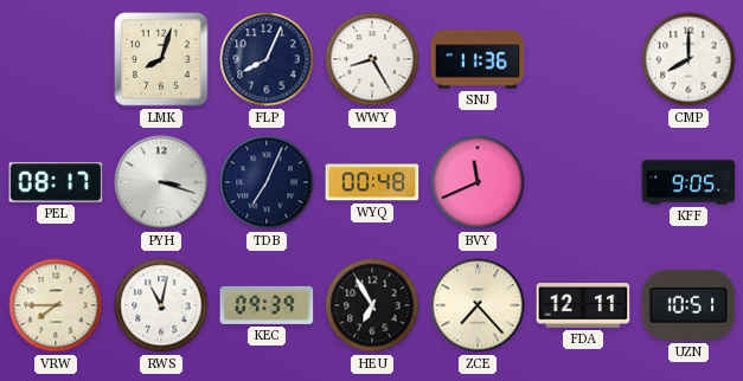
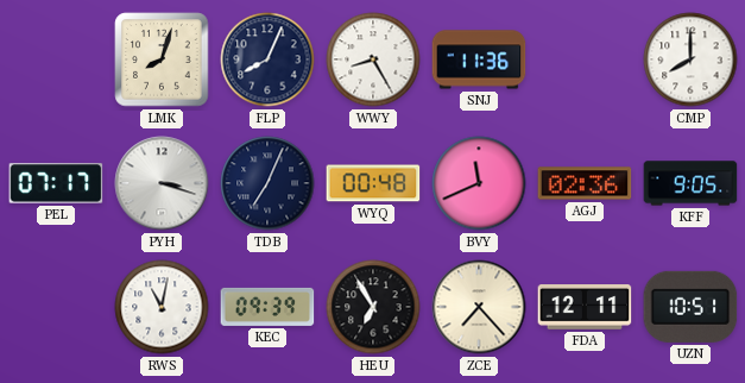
PEL: 08:17 -> 07:17 (56, 183)
AGJ: none -> 02:36 (585, 183)
VRW: 7:45 -> none (56, 305)
